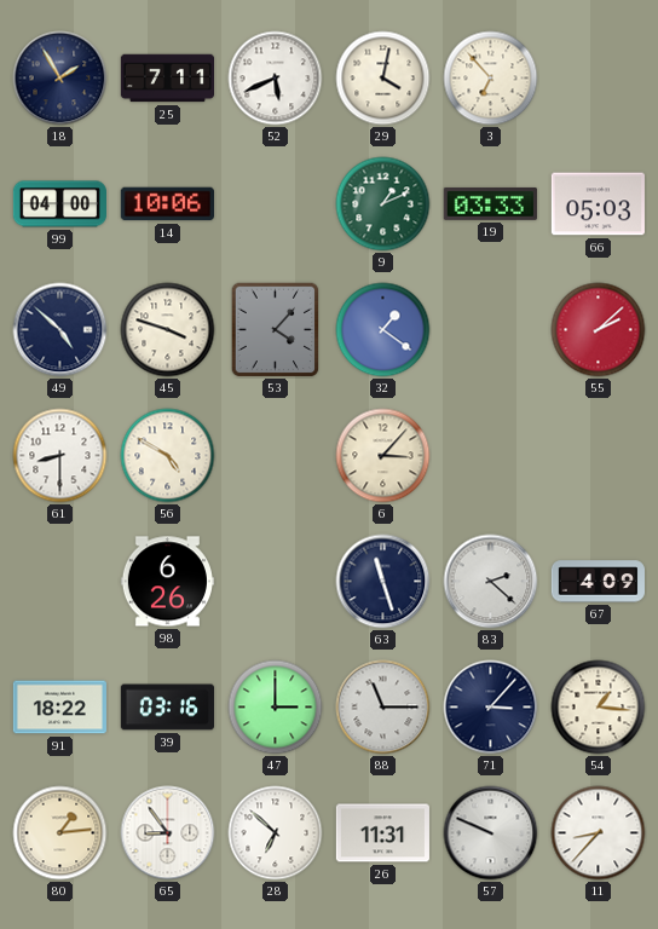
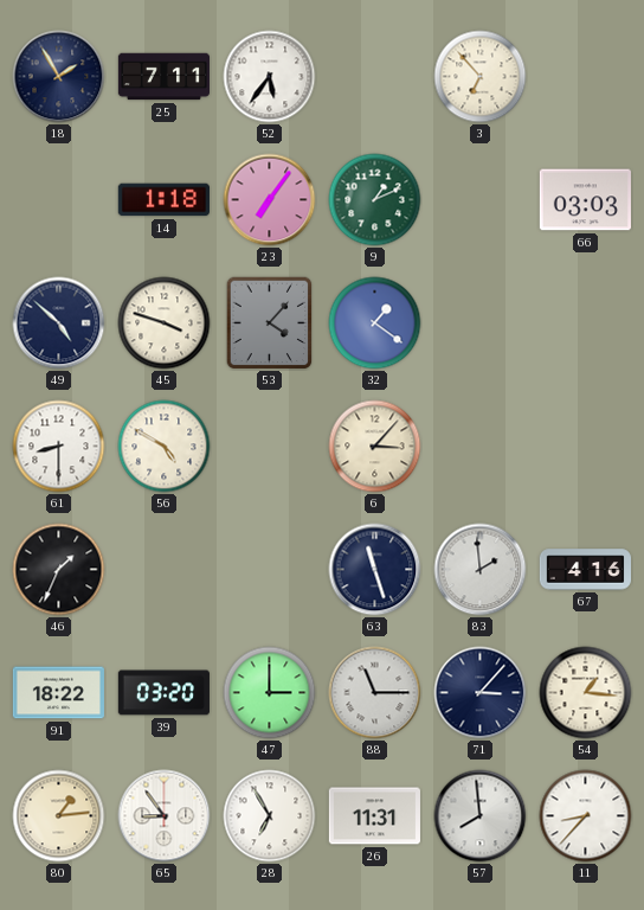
52: 5:41 -> 5:36 (270, 77)
29: 4:02 -> none (383, 79)
99: 04:00 -> none (59, 204)
14: 10:06 -> 1:18 (163, 200)
23: none -> 7:06 (270, 200)
19: 03:33 -> none (490, 203)
66: 05:03 -> 03:03 (585, 200)
55: 2:08 -> none (599, 330)
46: none -> 1:34 (59, 570)
98: 6:26 -> none (167, 582)
83: 2:22 -> 1:59 (481, 570)
67: 4:09 -> 4:16 (585, 570)
39: 03:16 -> 03:20 (163, 693)
28: 6:52 -> 6:55 (270, 816)
57: 9:49 -> 7:59 (481, 816)
